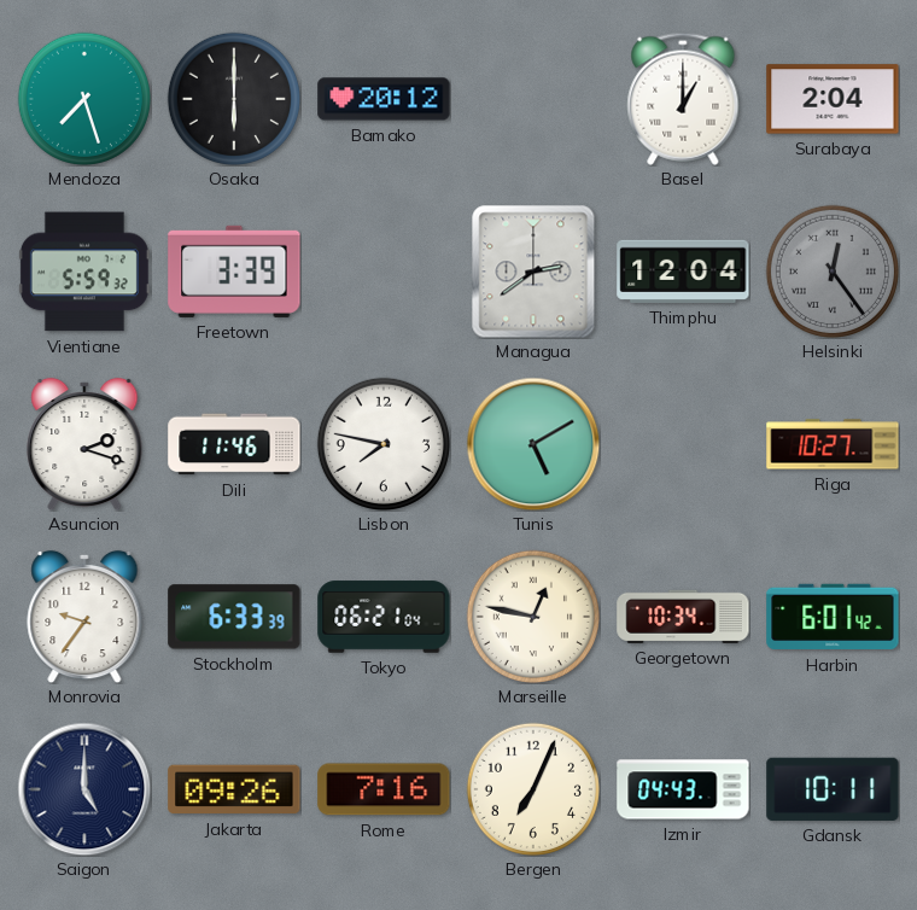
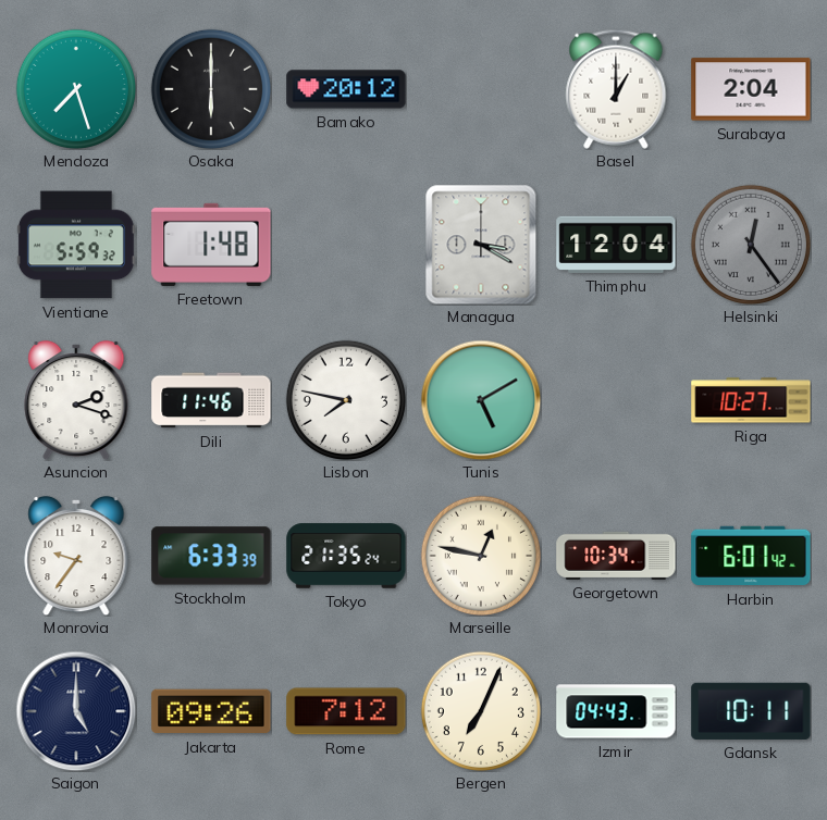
Freetown: 3:39 -> 1:48 (211, 245)
Managua: 2:39 -> 3:20 (481, 245)
Tokyo: 06:21 -> 21:35 (346, 556)
Rome: 7:16 -> 7:12 (346, 711)
